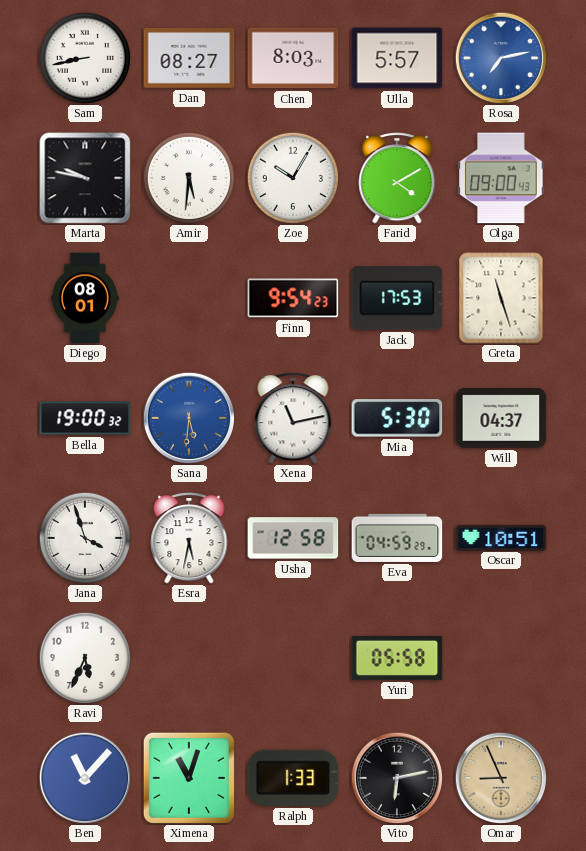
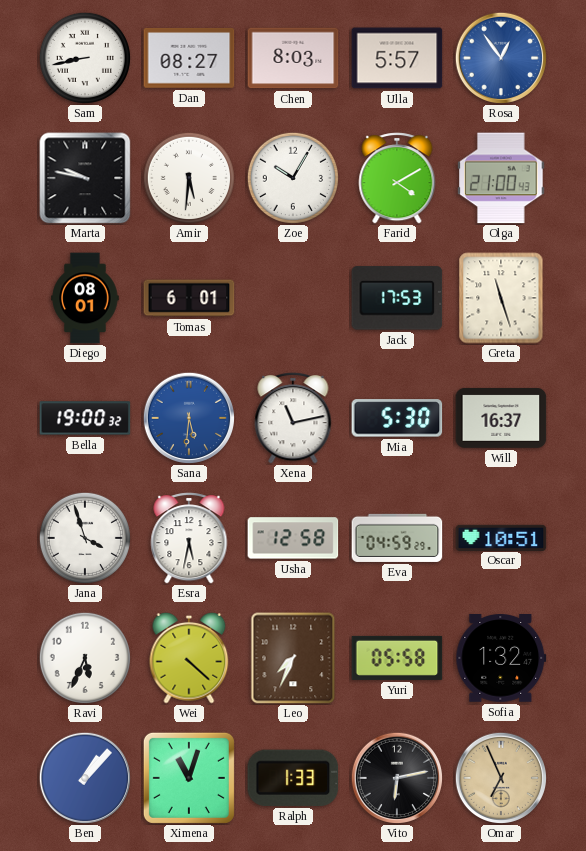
Rosa: 7:13 -> 12:54 (500, 57)
Olga: 09:00 -> 21:00 (501, 178)
Tomas: none -> 6:01 (189, 298)
Finn: 9:54 -> none (293, 298)
Will: 04:37 -> 16:37 (501, 418)
Wei: none -> 4:22 (189, 658)
Leo: none -> 7:34 (293, 658)
Sofia: none -> 1:32 (501, 659)
Ben: 11:07 -> 1:07 (84, 777)
Omar: 8:56 -> 6:56 (500, 777)
